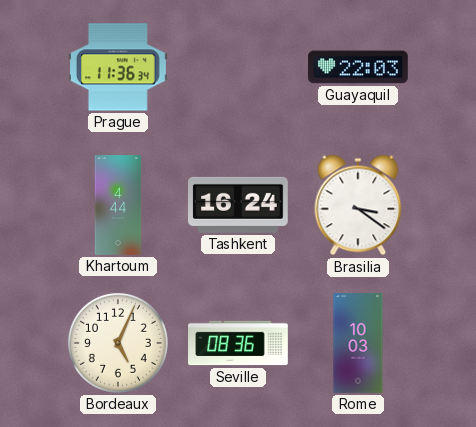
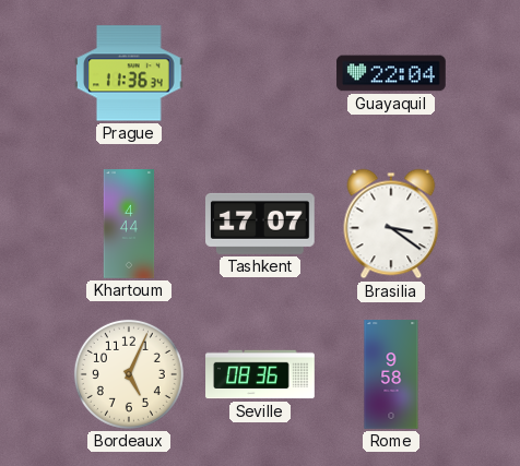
Guayaquil: 22:03 -> 22:04 (391, 73)
Tashkent: 16:24 -> 17:07 (261, 224)
Rome: 10:03 -> 9:58 (391, 374)
